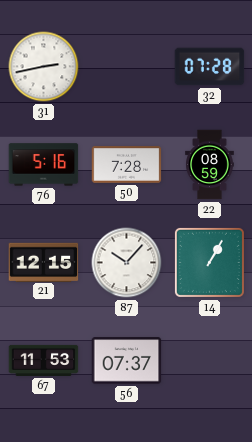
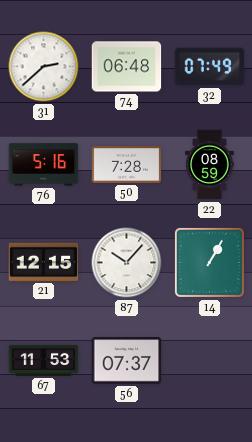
31: 2:43 -> 2:38 (44, 67)
74: none -> 06:48 (127, 67)
32: 07:28 -> 07:49 (210, 67)
